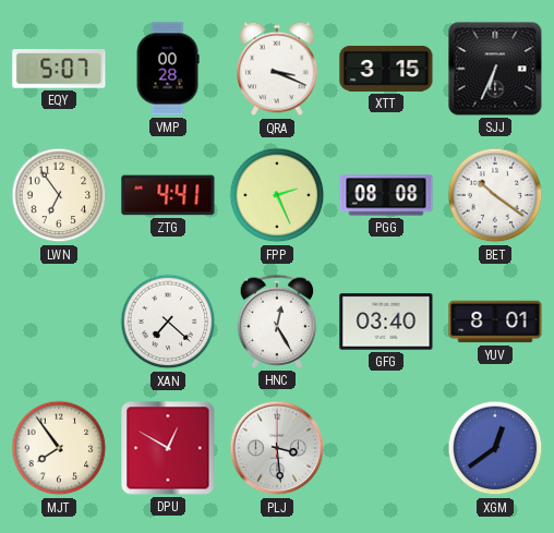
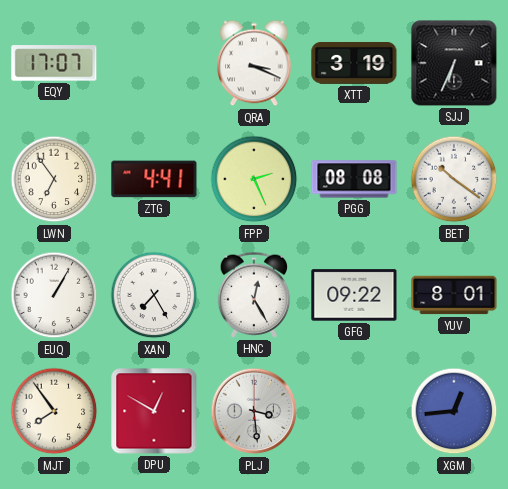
EQY: 5:07 -> 17:07 (54, 63)
VMP: 00:28 -> none (168, 69)
XTT: 3:15 -> 3:19 (354, 63)
EUQ: none -> 1:05 (54, 295)
XAN: 7:22 -> 7:25 (154, 295)
GFG: 03:40 -> 09:22 (354, 295)
XGM: 12:39 -> 12:44 (454, 411)
